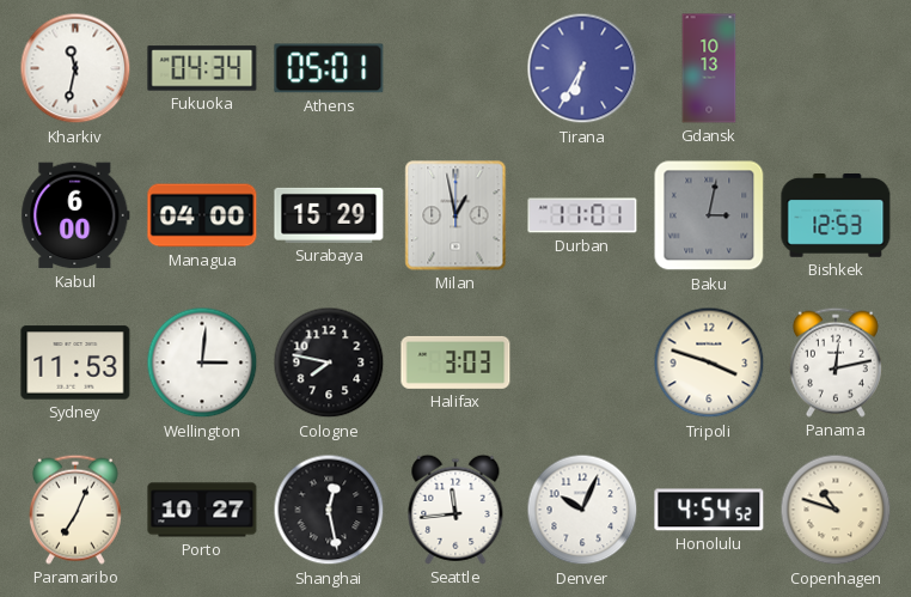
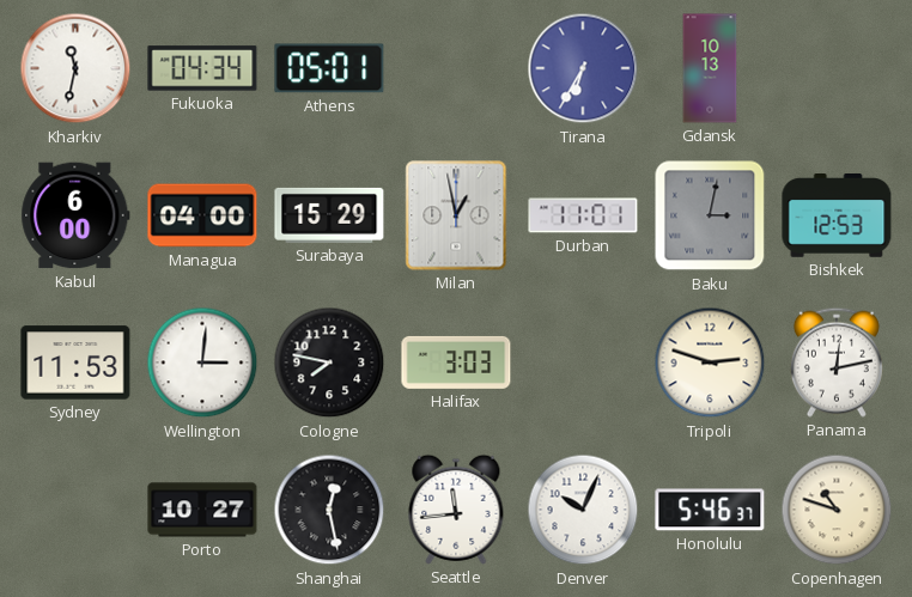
Tripoli: 3:48 -> 2:48 (710, 363)
Paramaribo: 7:04 -> none (75, 510)
Honolulu: 4:54 -> 5:46 (710, 510)
